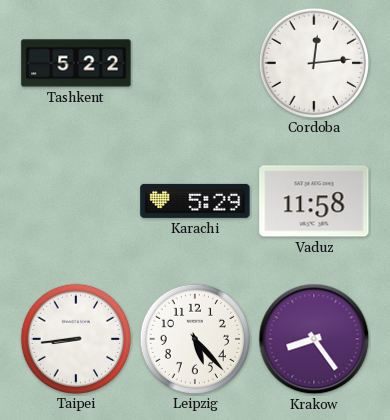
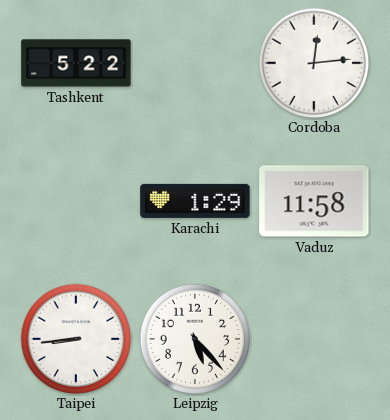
Karachi: 5:29 -> 1:29 (195, 201)
Krakow: 8:24 -> none (314, 339)
